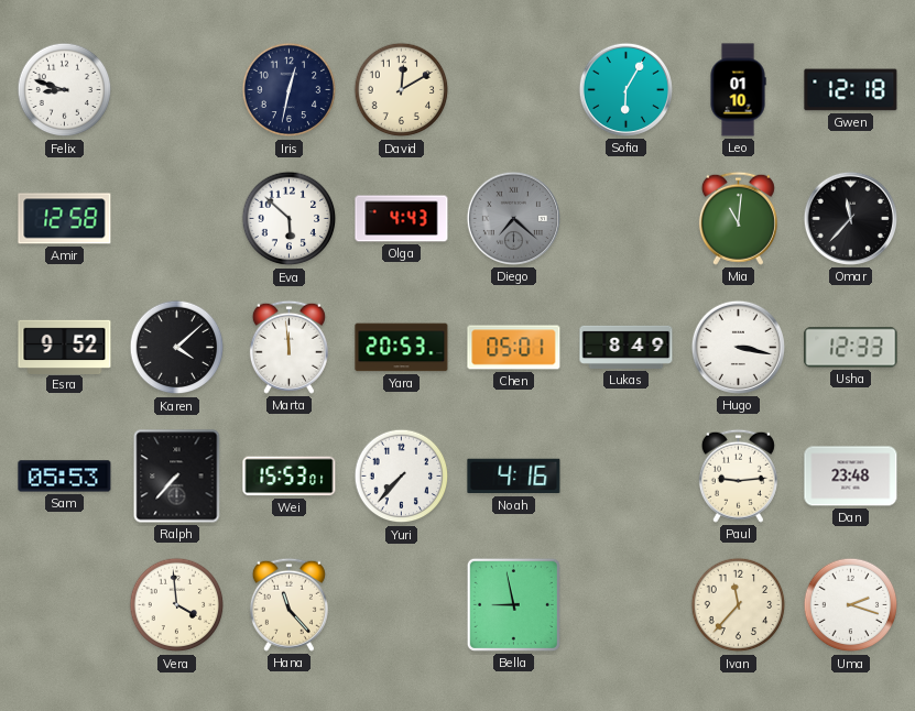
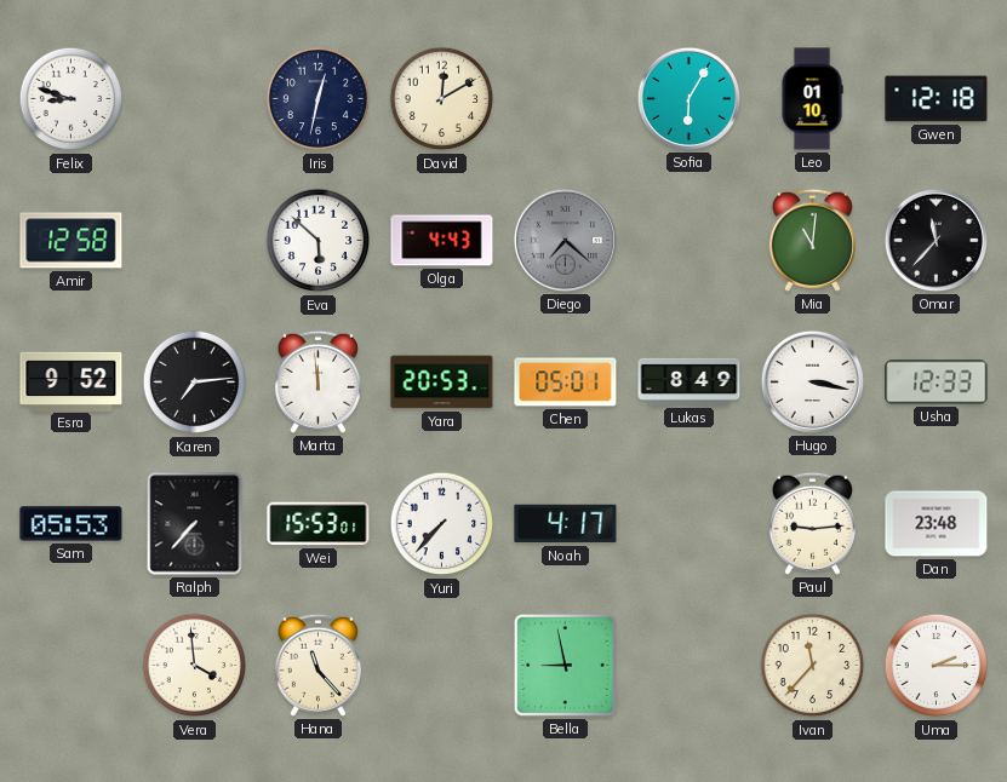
Karen: 4:08 -> 7:14 (195, 383)
Noah: 4:16 -> 4:17 (566, 524)
Uma: 2:18 -> 2:15 (937, 666)
